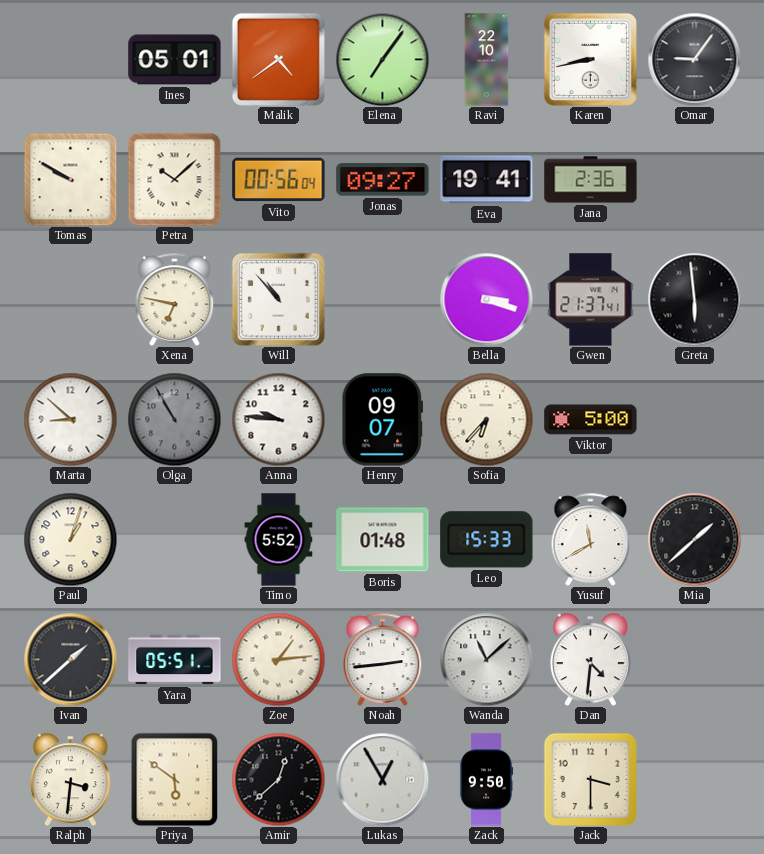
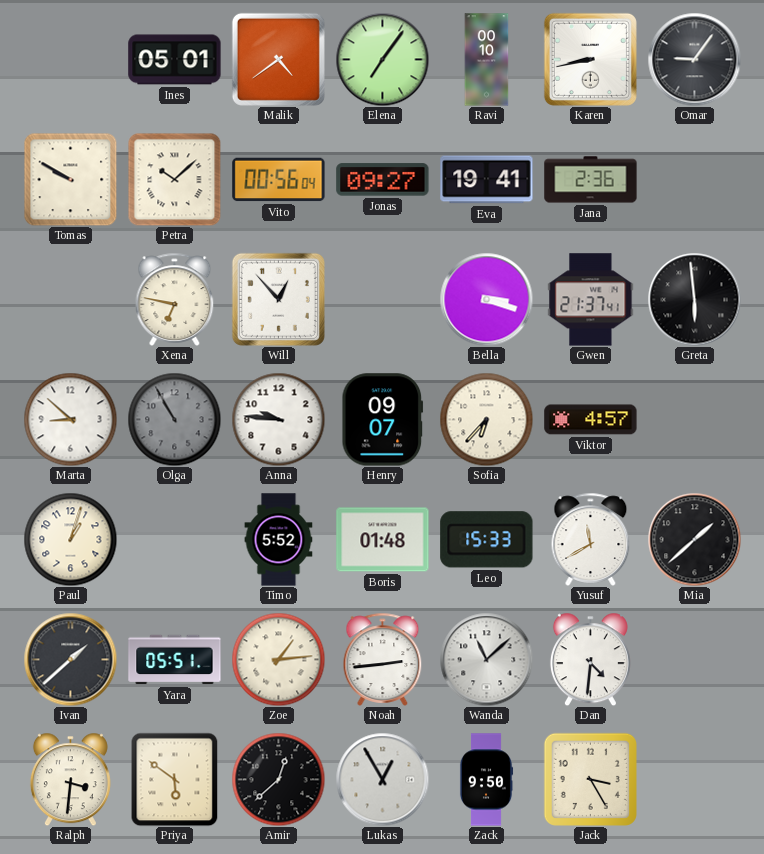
Ravi: 22:10 -> 00:10 (487, 60)
Will: 10:53 -> 12:53 (278, 299)
Viktor: 5:00 -> 4:57 (591, 420)
Jack: 3:30 -> 3:25 (590, 779)
